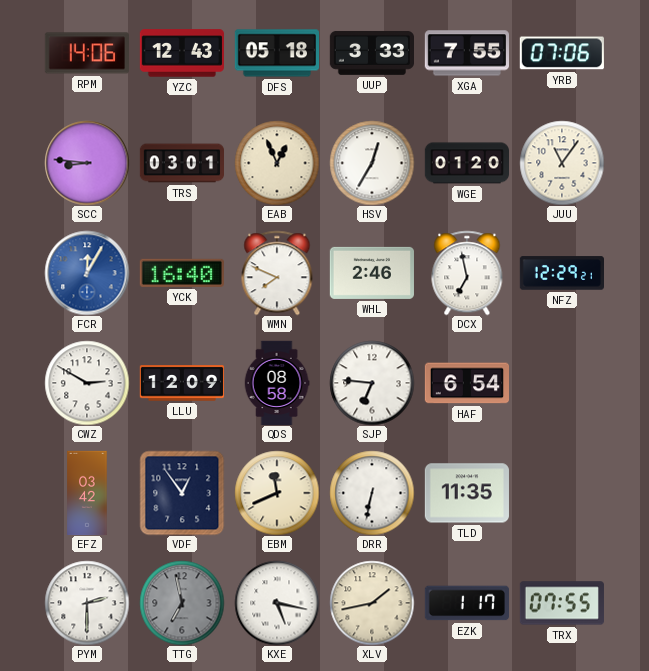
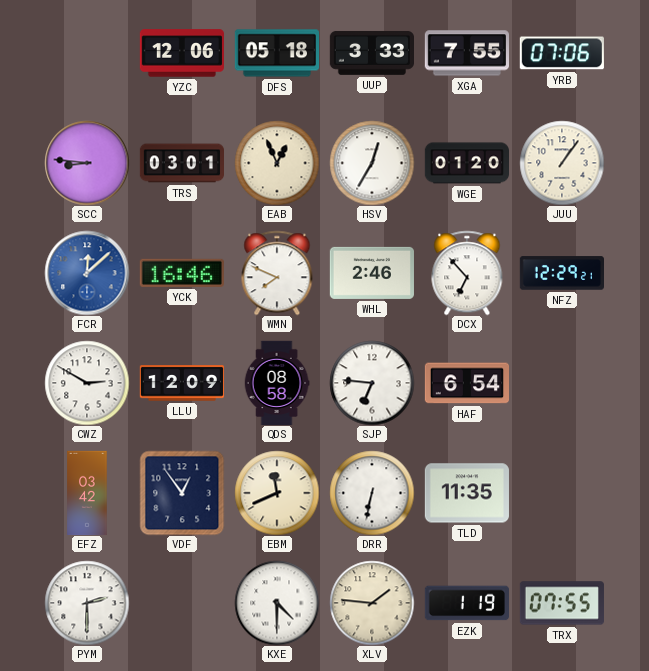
RPM: 14:06 -> none (87, 53)
YZC: 12:43 -> 12:06 (181, 53)
JUU: 11:06 -> 1:06 (562, 163)
FCR: 12:05 -> 12:08 (87, 273)
YCK: 16:40 -> 16:46 (182, 273)
DCX: 6:58 -> 6:53 (467, 273)
TTG: 6:58 -> none (182, 603)
KXE: 5:17 -> 4:30 (277, 603)
XLV: 1:43 -> 1:46 (372, 603)
EZK: 1:17 -> 1:19 (467, 603)
